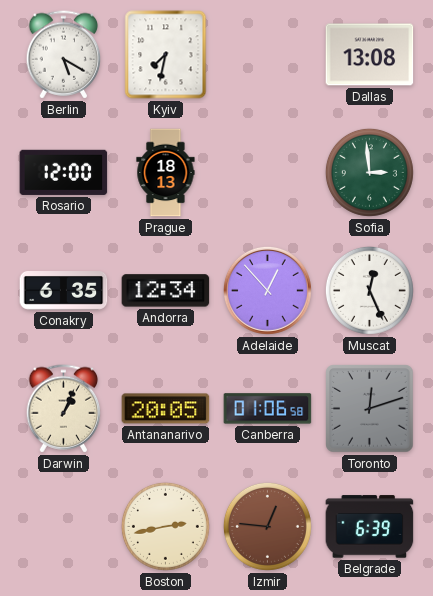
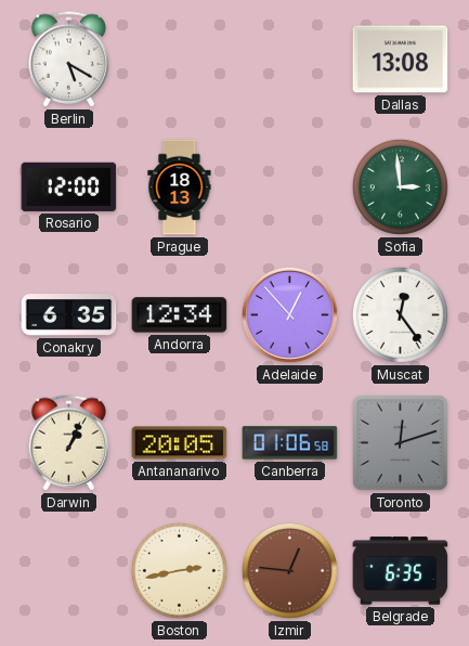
Kyiv: 7:32 -> none (166, 55)
Muscat: 12:26 -> 12:24 (400, 314)
Belgrade: 6:39 -> 6:35 (401, 571)
